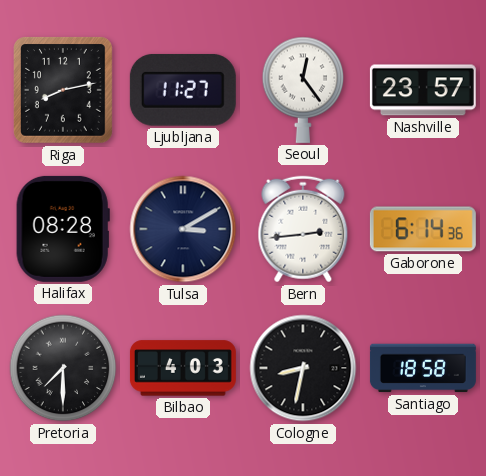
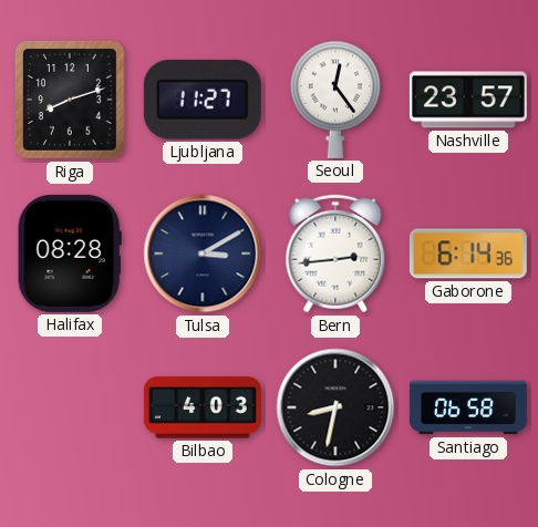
Riga: 8:13 -> 8:12 (70, 101)
Pretoria: 7:30 -> none (63, 368)
Santiago: 18:58 -> 06:58 (468, 407)
